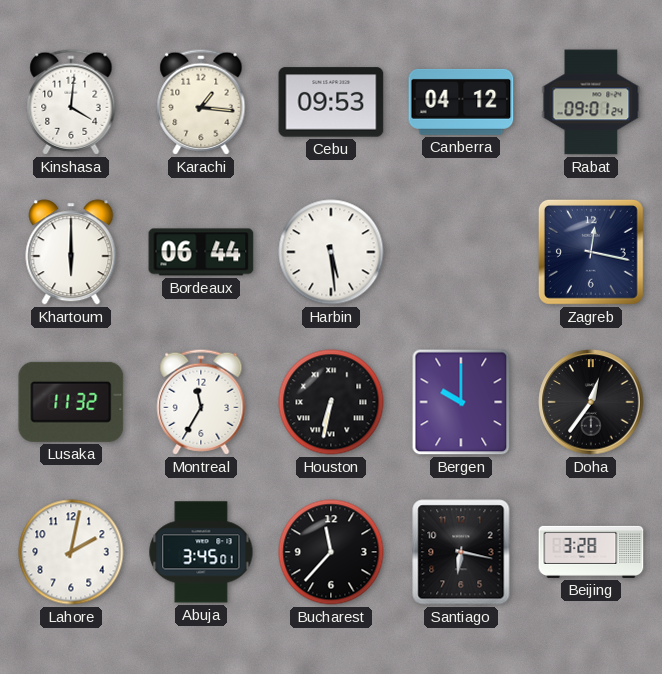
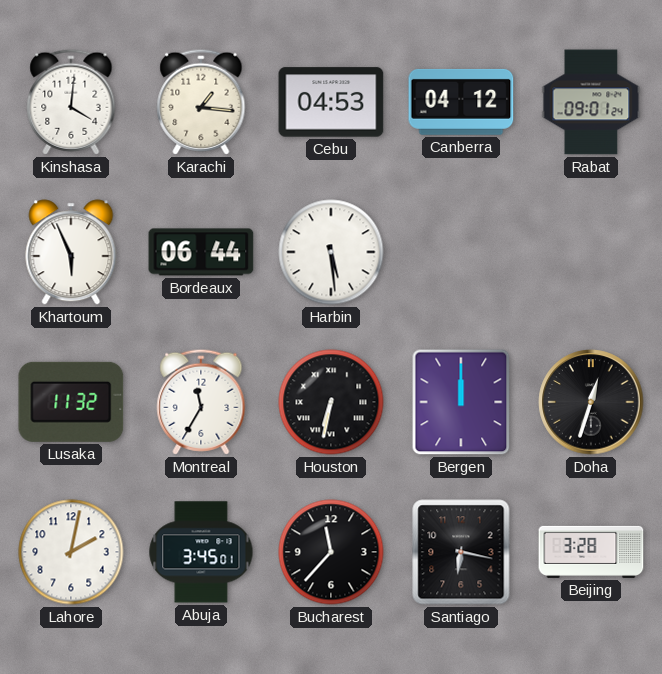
Cebu: 09:53 -> 04:53 (331, 102)
Khartoum: 6:00 -> 5:56 (71, 252)
Zagreb: 12:17 -> none (591, 252)
Bergen: 10:00 -> 12:00 (461, 402)
Doha: 12:36 -> 12:33 (591, 402)
